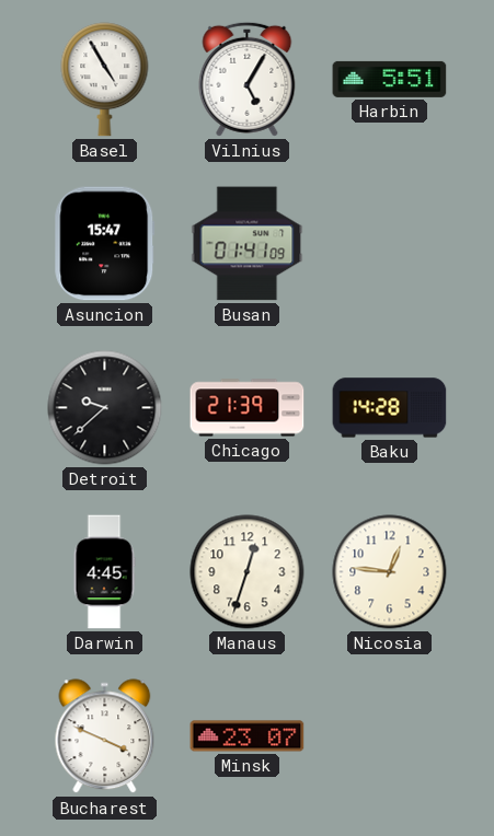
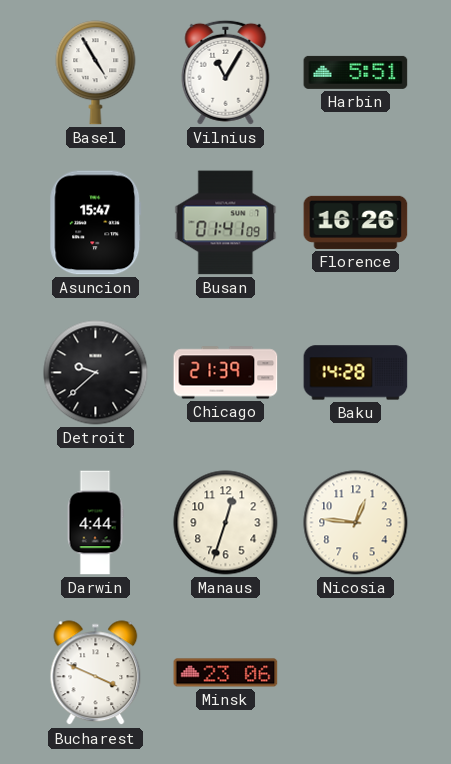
Vilnius: 5:05 -> 11:05 (226, 72)
Florence: none -> 16:26 (356, 222)
Darwin: 4:45 -> 4:44 (95, 523)
Minsk: 23:07 -> 23:06 (226, 673)
